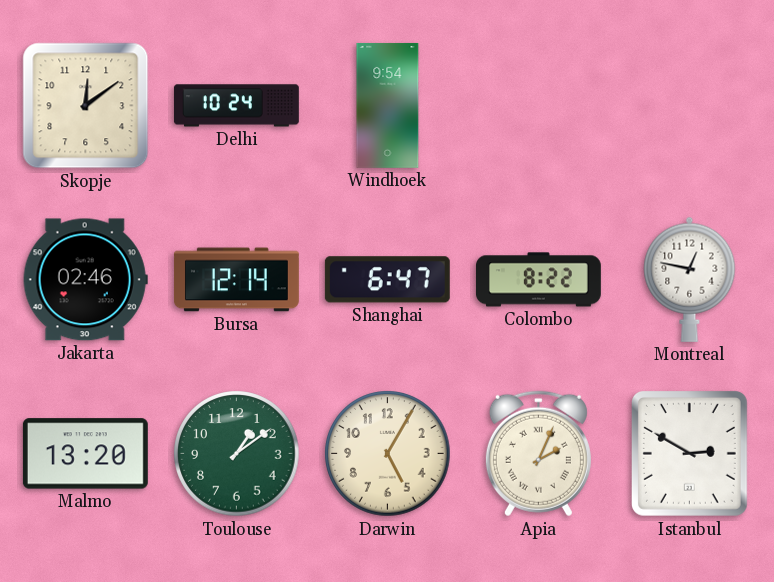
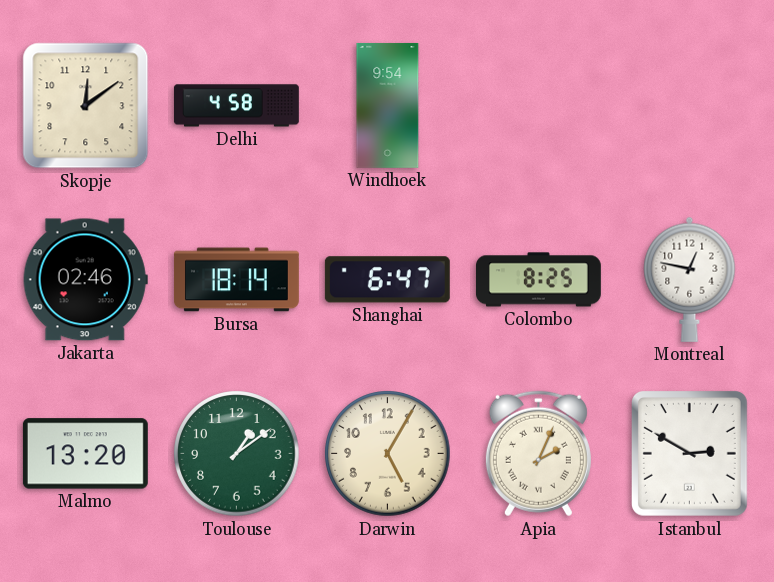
Delhi: 10:24 -> 4:58 (236, 106)
Bursa: 12:14 -> 18:14 (236, 280)
Colombo: 8:22 -> 8:25 (538, 280)
